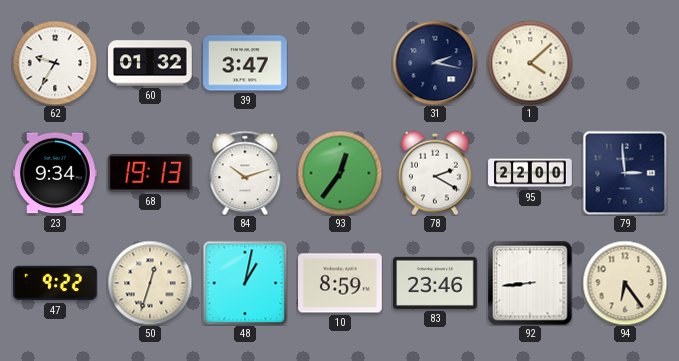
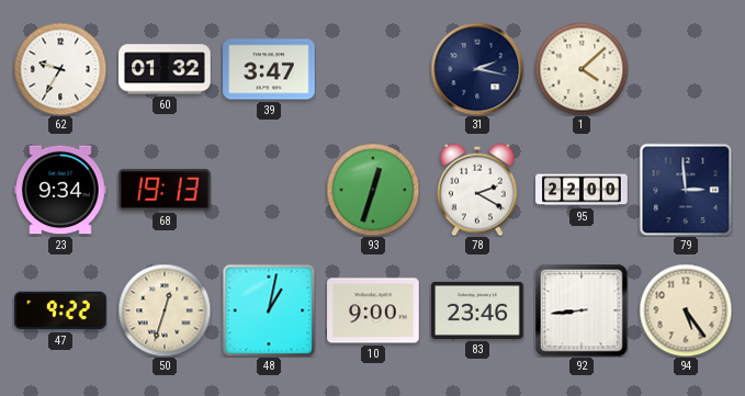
84: 10:12 -> none (245, 173)
93: 12:36 -> 12:33 (373, 190)
10: 8:59 -> 9:00 (373, 310)
94: 6:24 -> 5:24 (686, 310)
